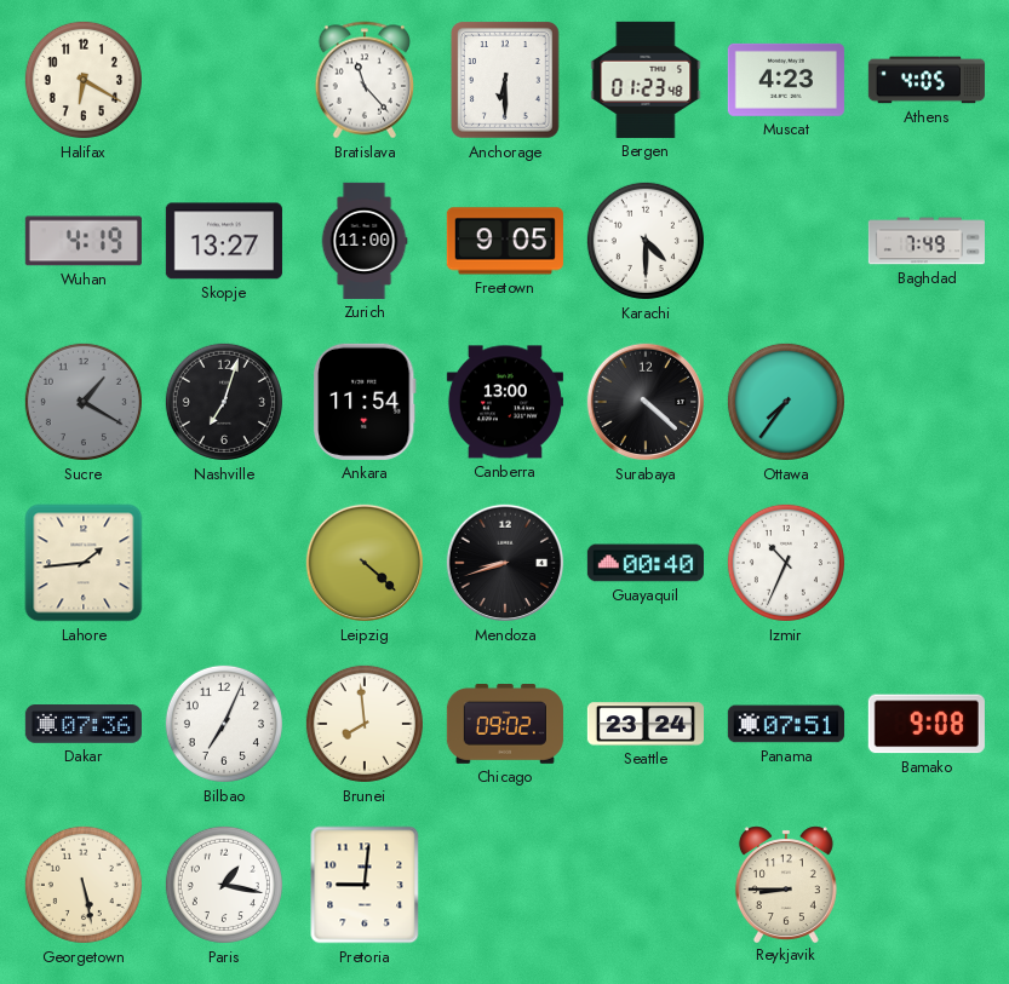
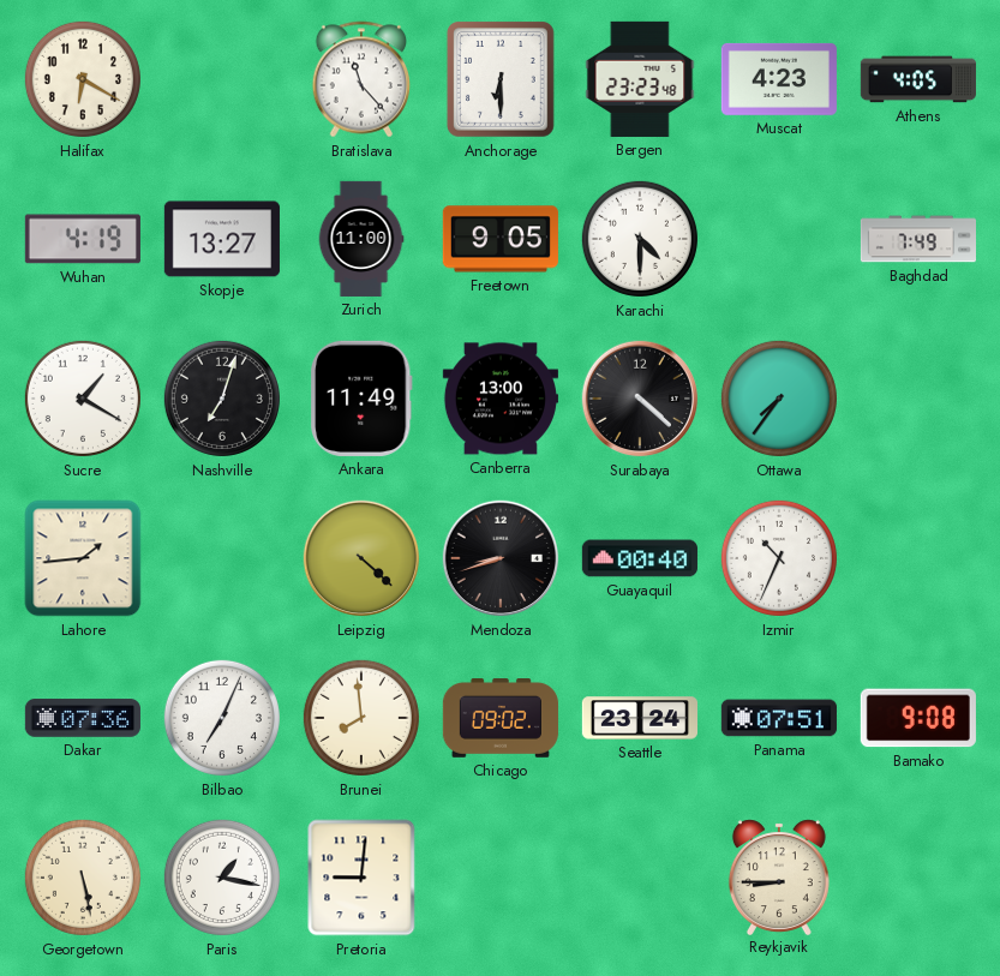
Bergen: 01:23 -> 23:23 (640, 79)
Sucre dial: grey -> white (83, 399)
Ankara: 11:54 -> 11:49 (361, 399)
